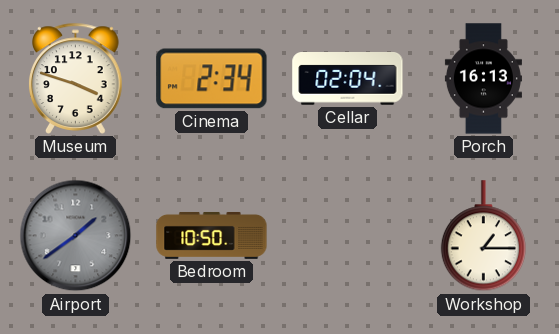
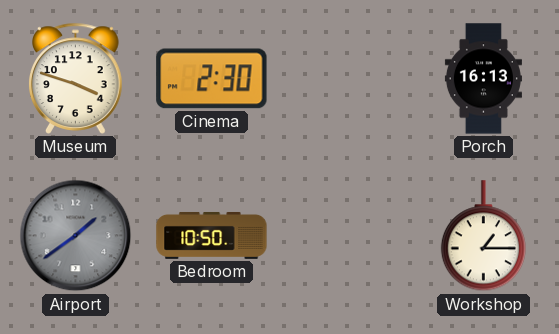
Cinema: 2:34 -> 2:30 (212, 79)
Cellar: 02:04 -> none (348, 79)
